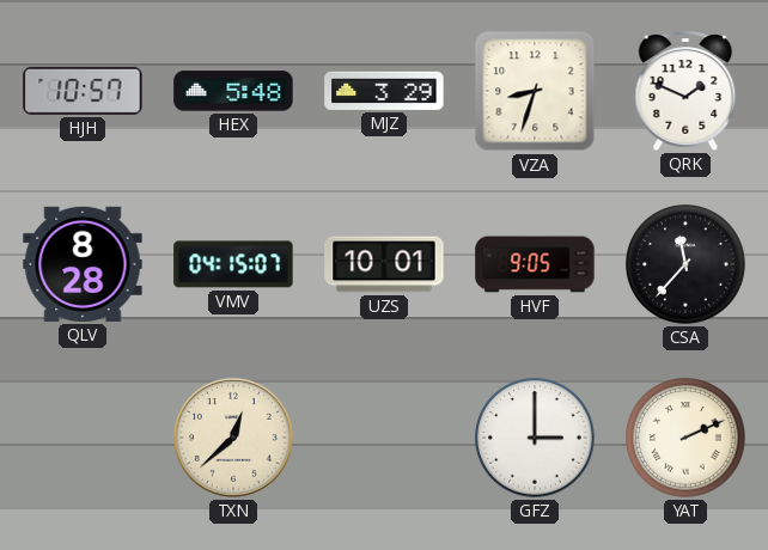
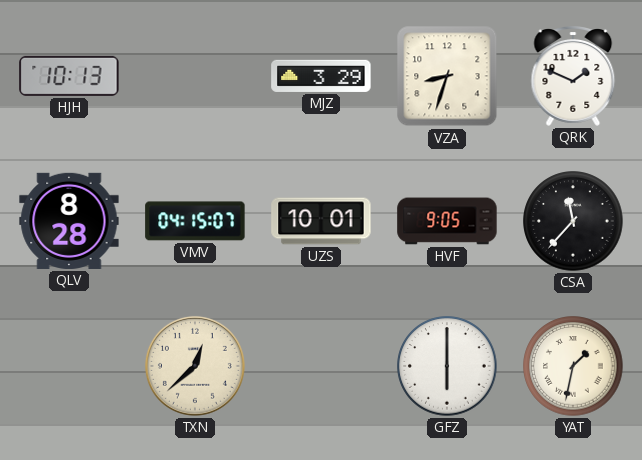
HJH: 10:57 -> 10:13 (69, 76)
HEX: 5:48 -> none (233, 91)
GFZ: 3:00 -> 6:00 (447, 366)
YAT: 2:11 -> 1:32 (573, 366)
